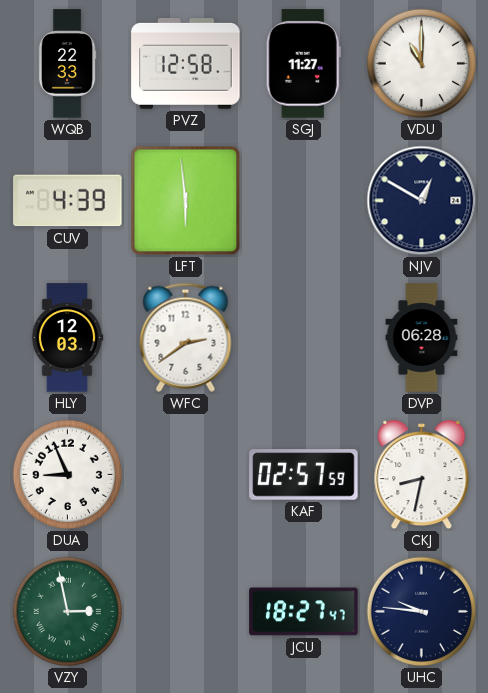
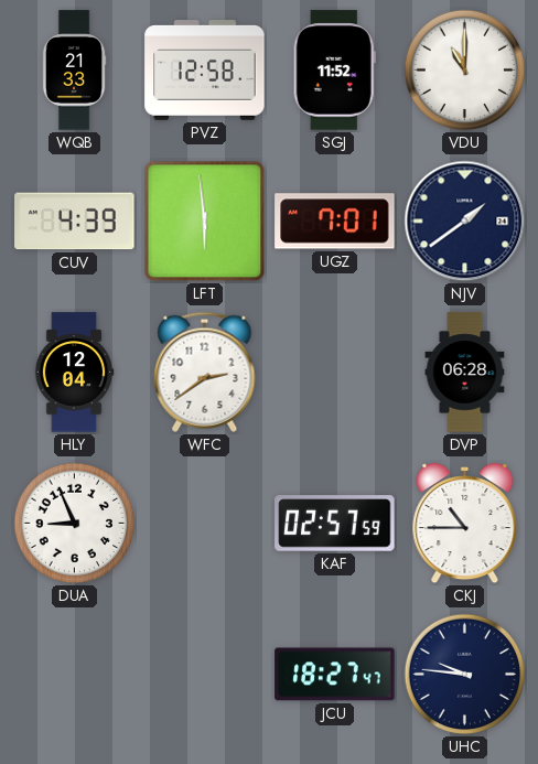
WQB: 22:33 -> 21:33 (74, 71)
SGJ: 11:27 -> 11:52 (334, 71)
UGZ: none -> 7:01 (335, 222)
NJV: 12:50 -> 1:39 (465, 222)
HLY: 12:03 -> 12:04 (74, 373)
CKJ: 8:32 -> 10:45 (465, 525)
VZY: 2:58 -> none (68, 612)
